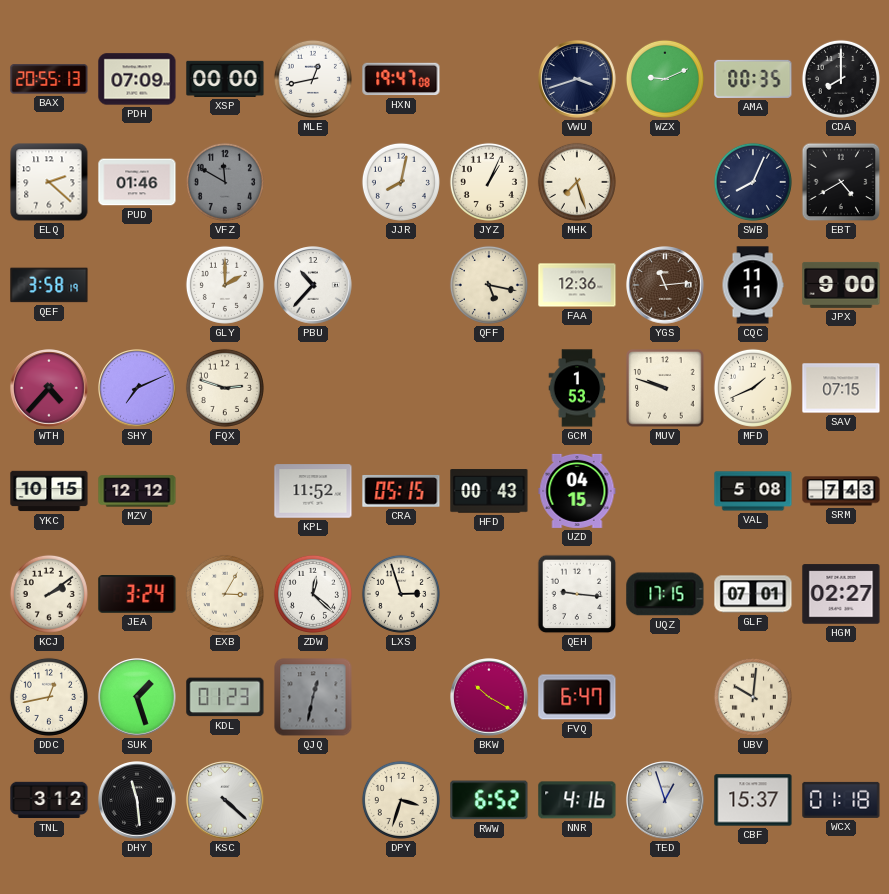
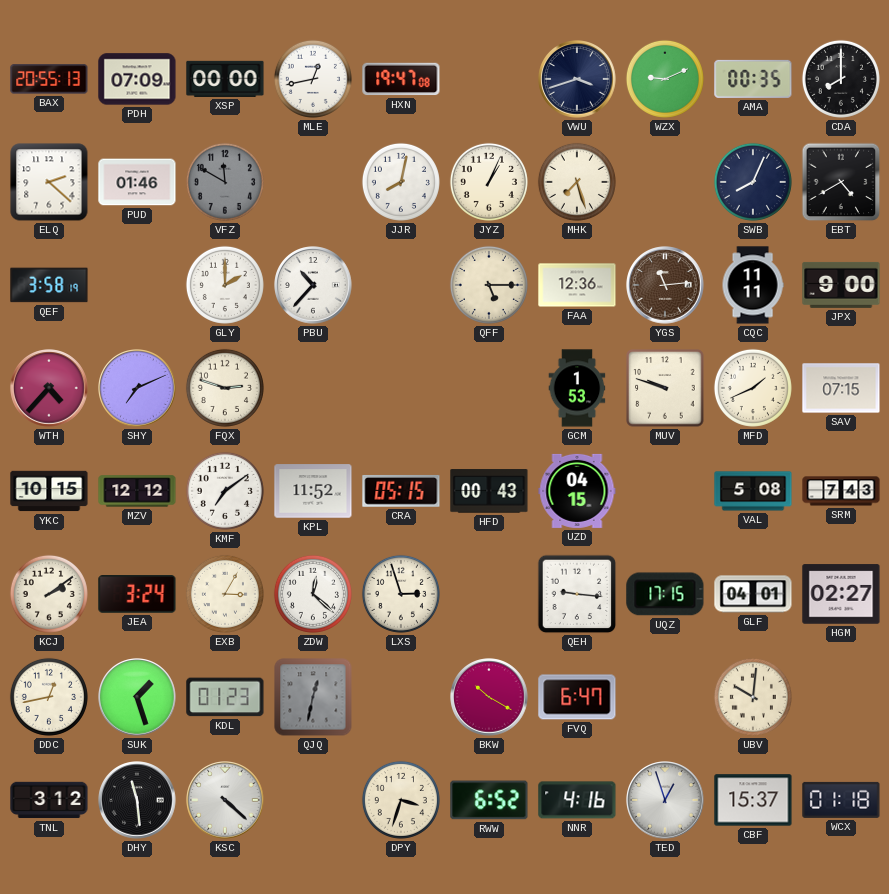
QFF: 5:17 -> 5:15 (489, 285)
KMF: none -> 7:09 (225, 491)
GLF: 07:01 -> 04:01 (753, 594)
